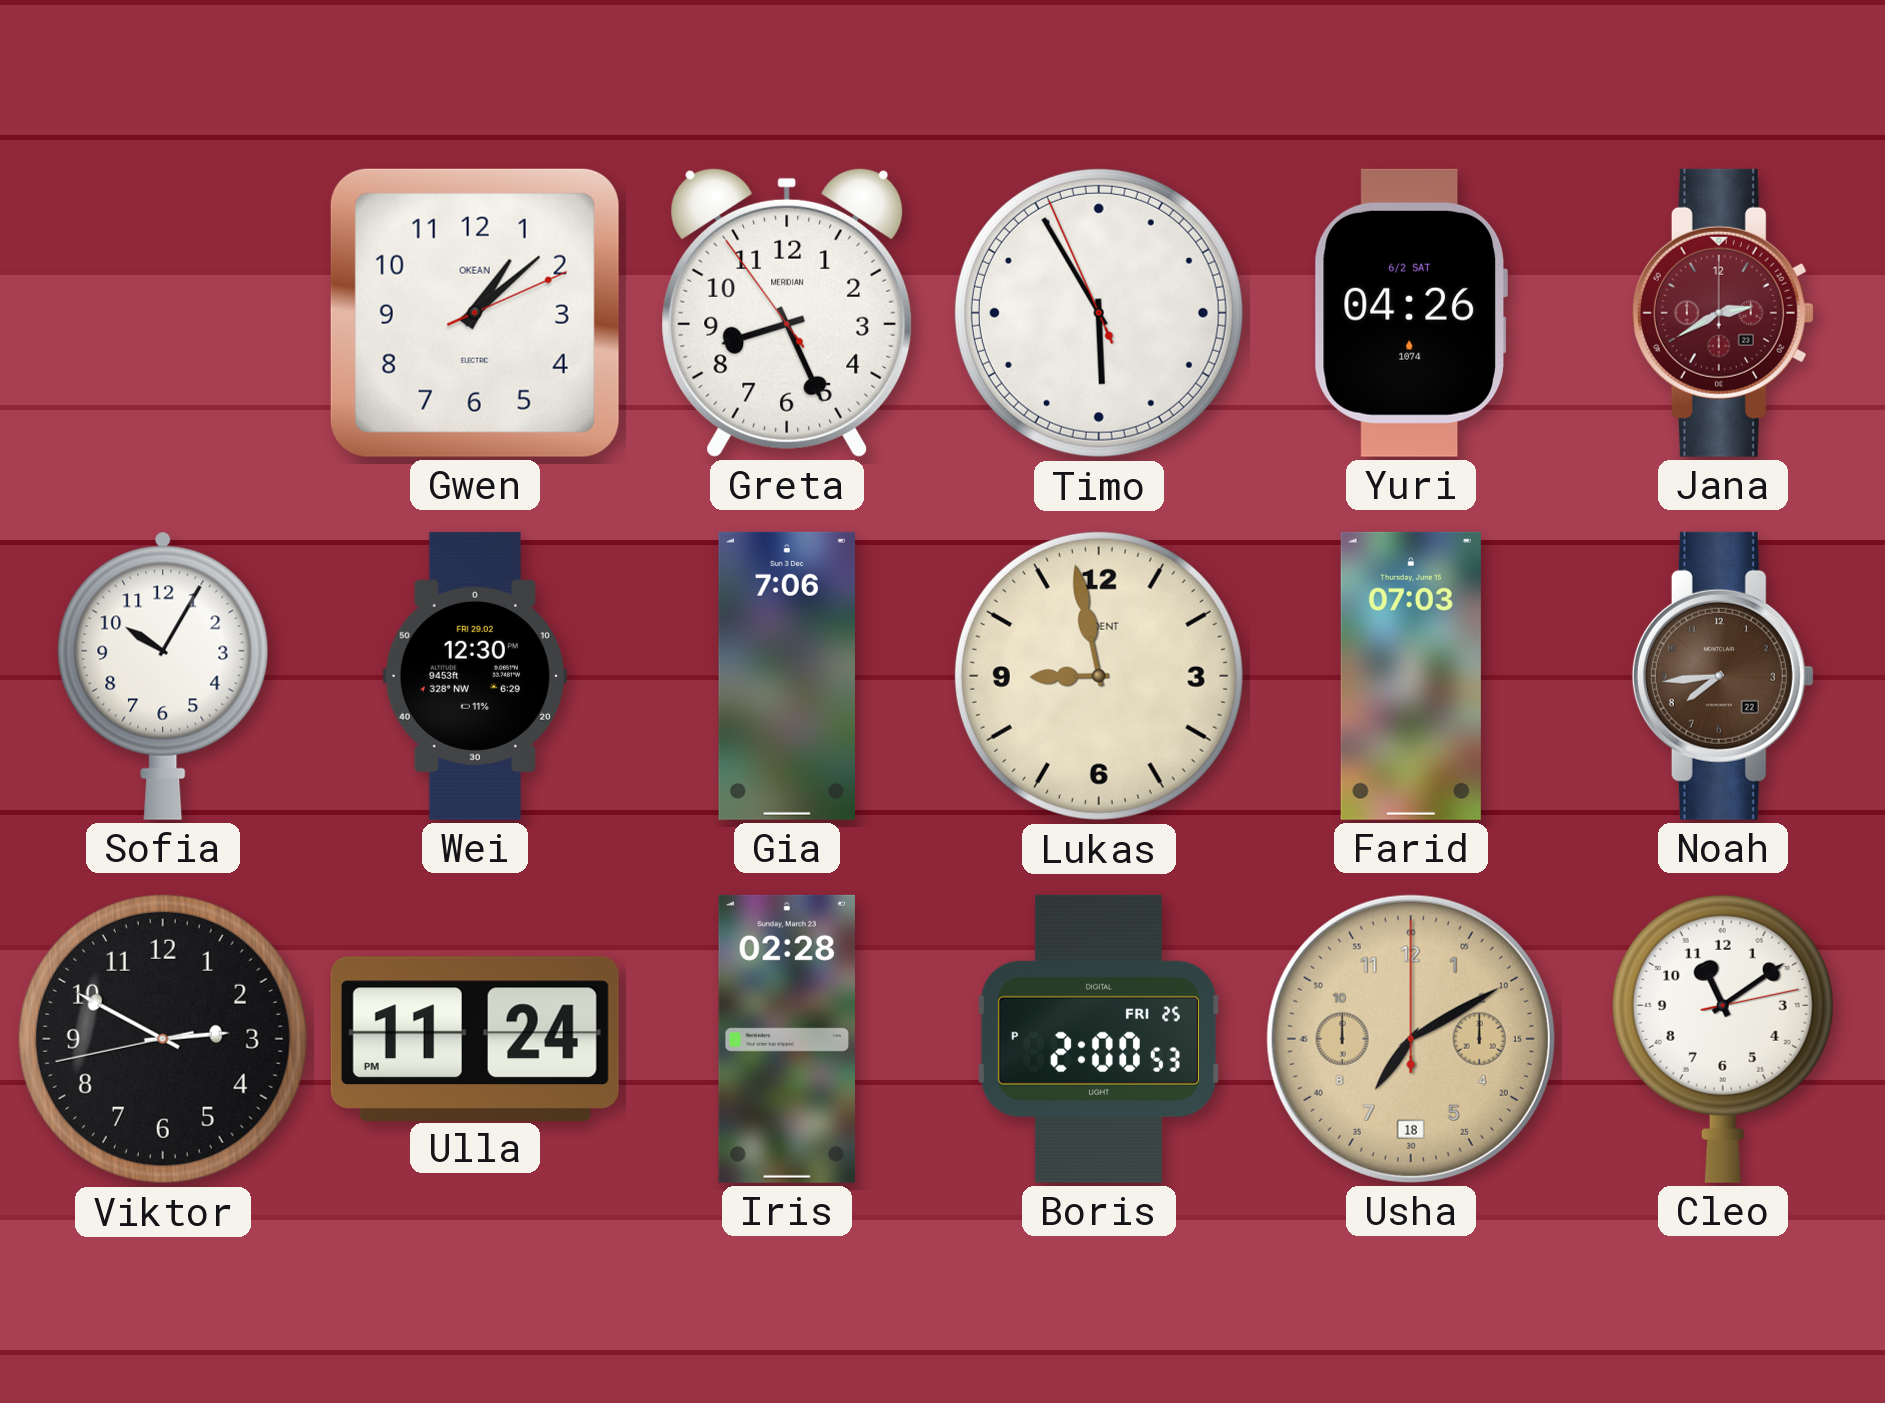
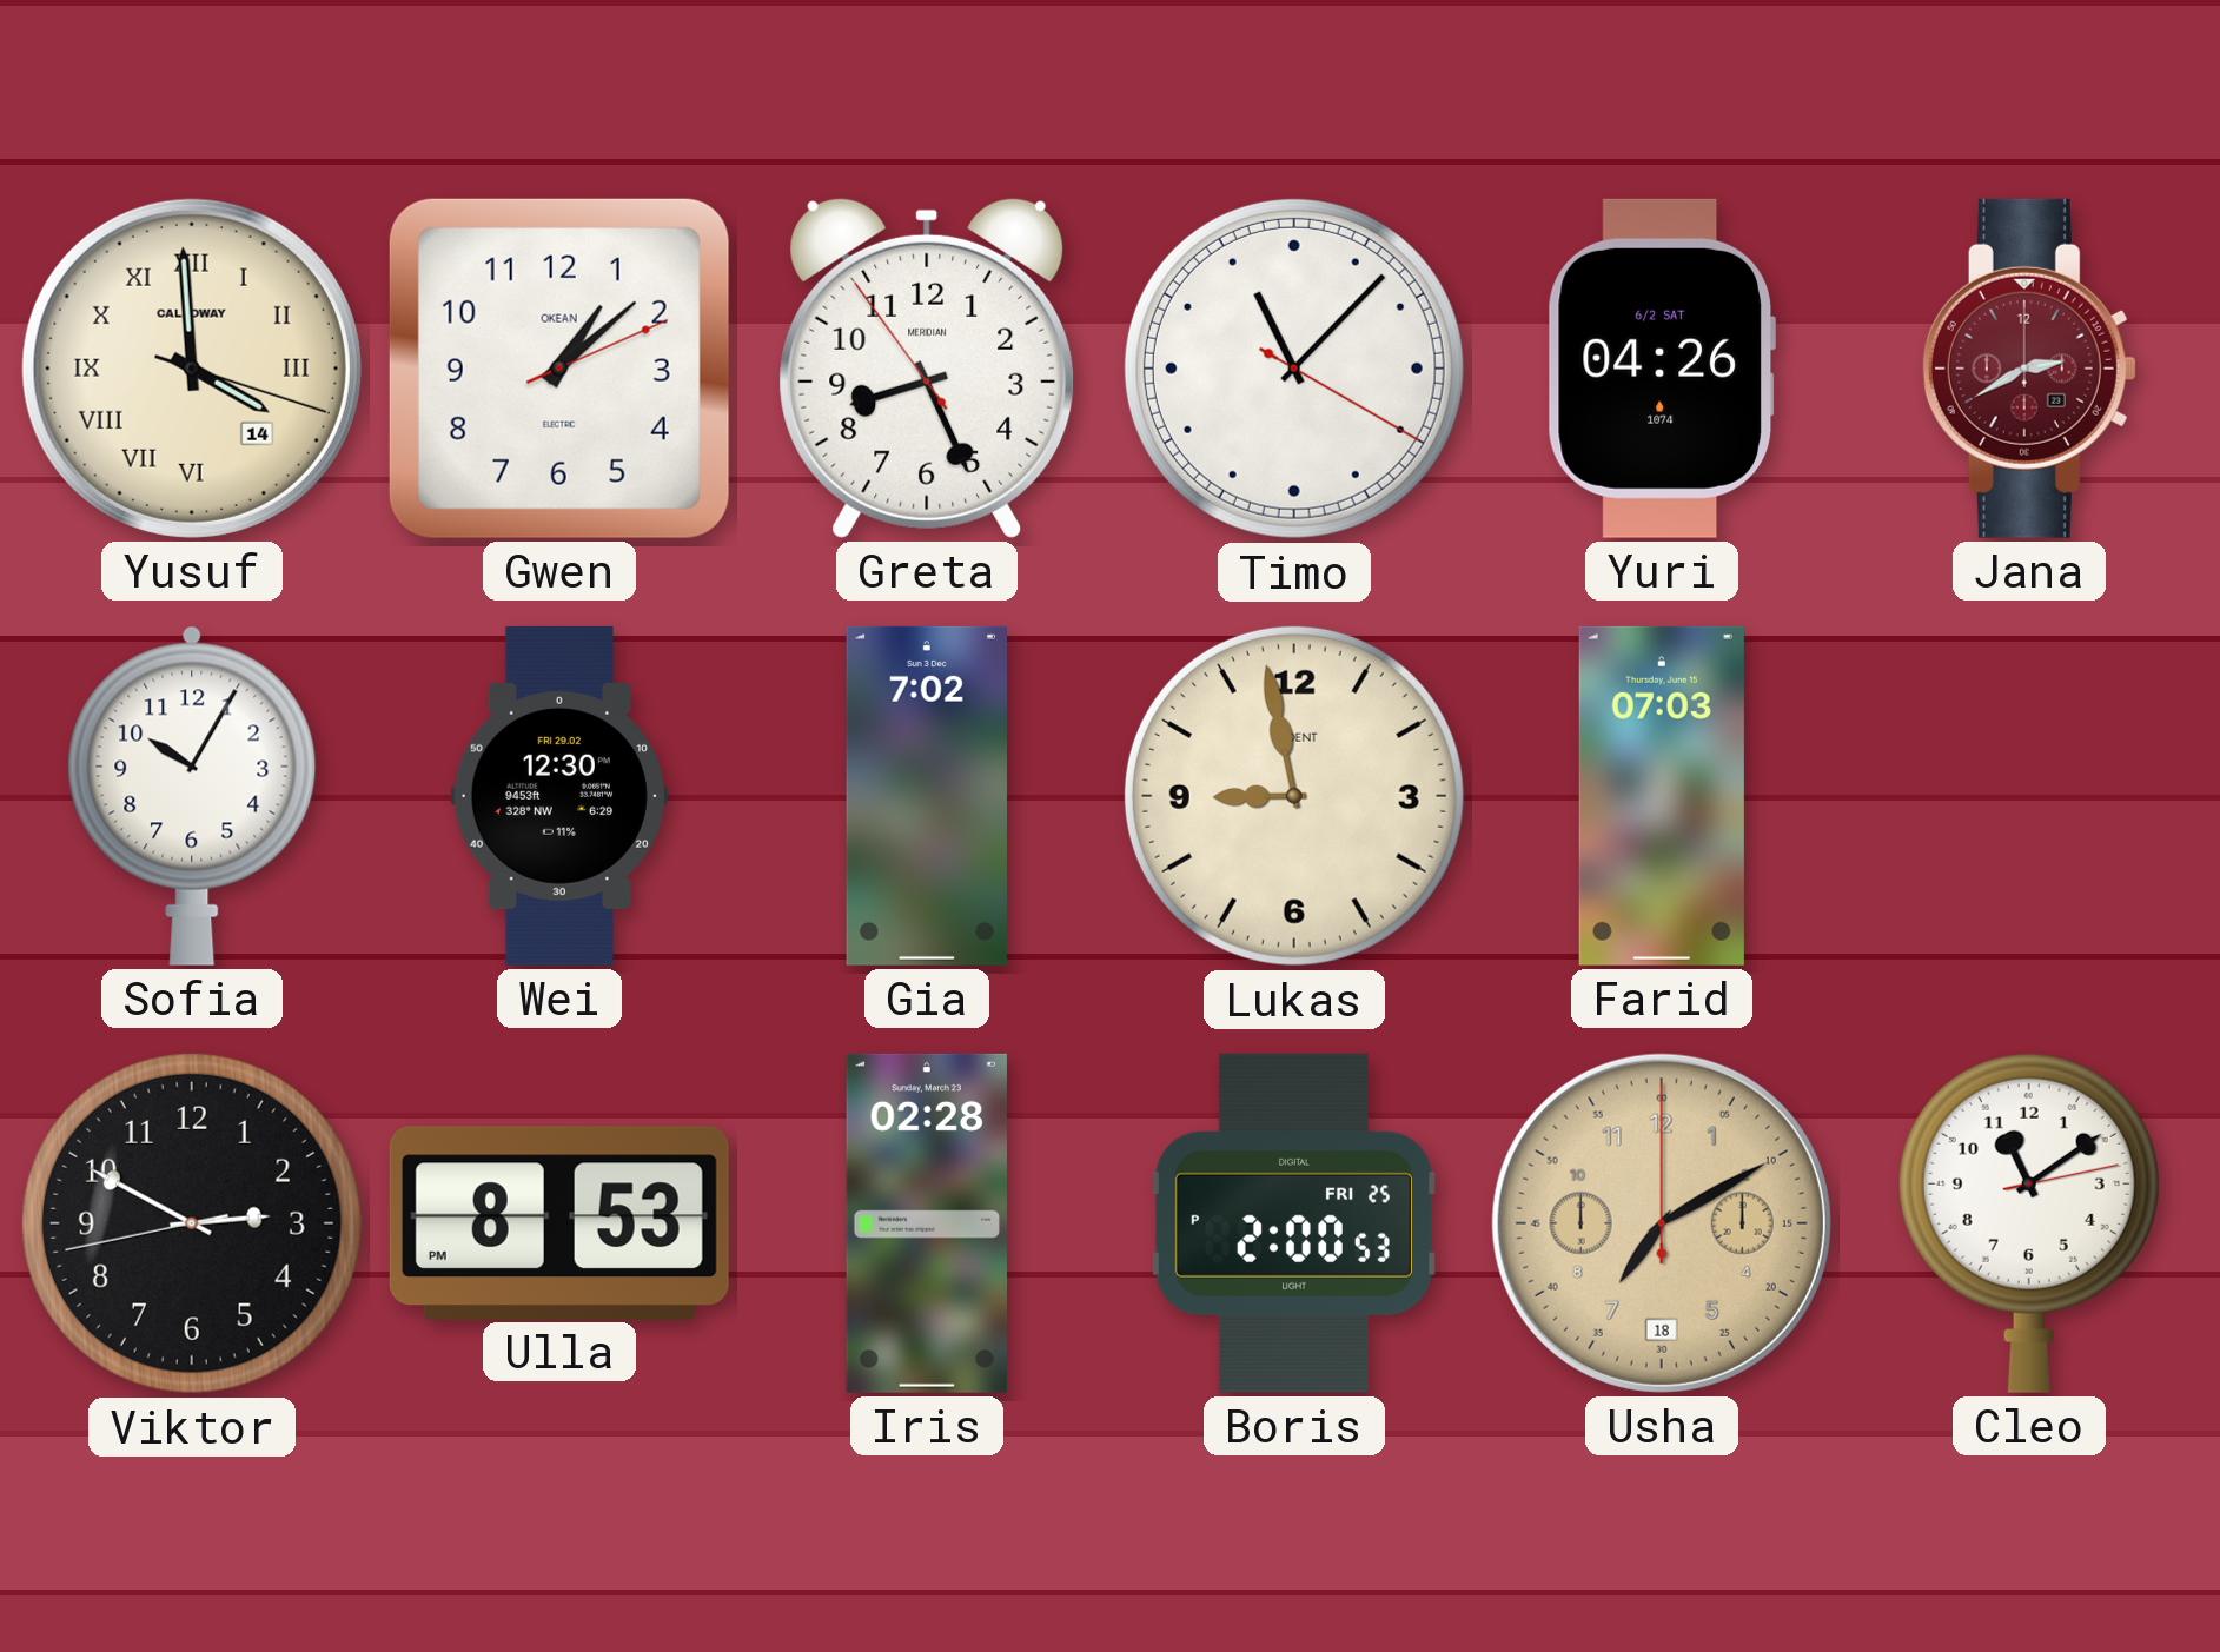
Yusuf: none -> 3:59 (192, 369)
Timo: 5:54 -> 11:07 (1294, 369)
Gia: 7:06 -> 7:02 (927, 796)
Noah: 7:44 -> none (1723, 676)
Ulla: 11:24 -> 8:53 (559, 1222)
